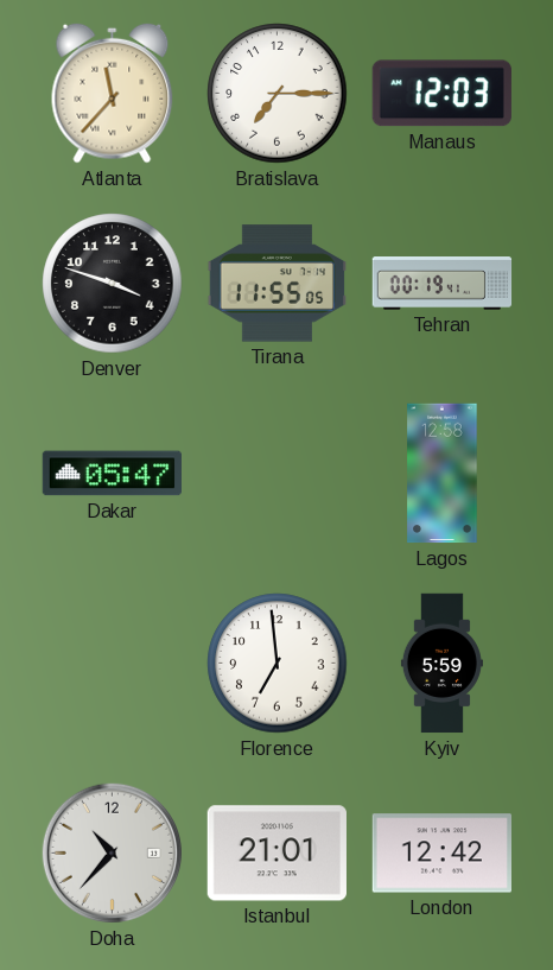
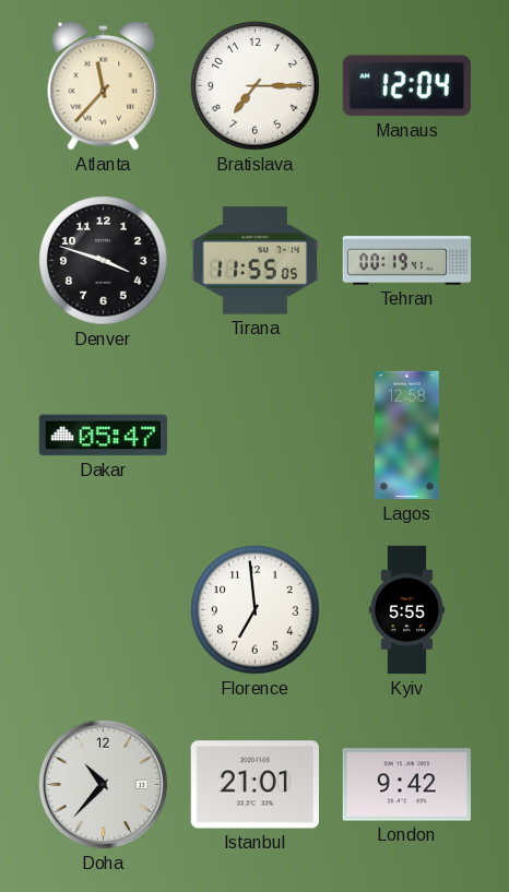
Manaus: 12:03 -> 12:04 (406, 86)
Kyiv: 5:59 -> 5:55 (406, 610)
London: 12:42 -> 9:42 (406, 785)
